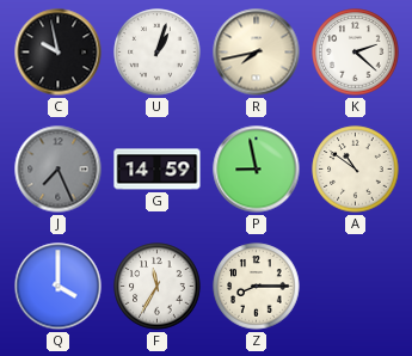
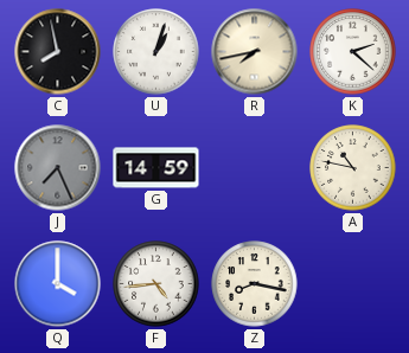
C: 9:58 -> 7:58 (58, 52)
P: 8:58 -> none (257, 170)
A: 10:51 -> 10:47 (353, 168)
F: 11:35 -> 4:44 (156, 284)
Z: 8:15 -> 8:17 (255, 284)
